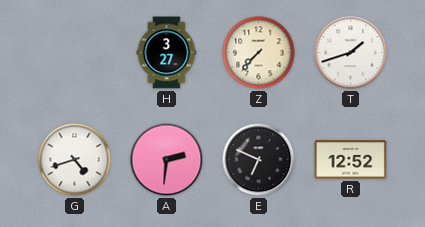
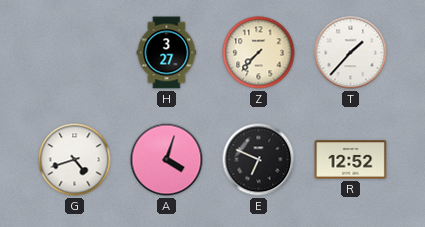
T: 1:42 -> 1:37 (351, 53)
A: 2:31 -> 4:03 (167, 160)
